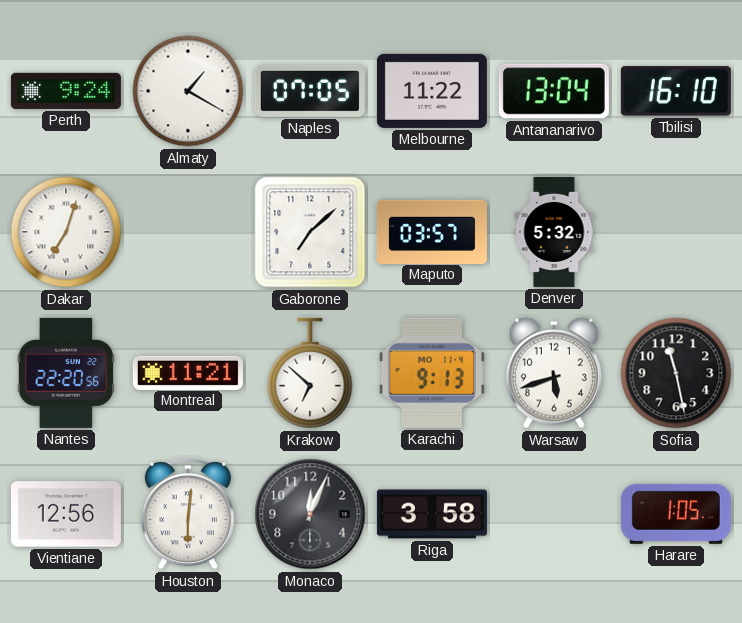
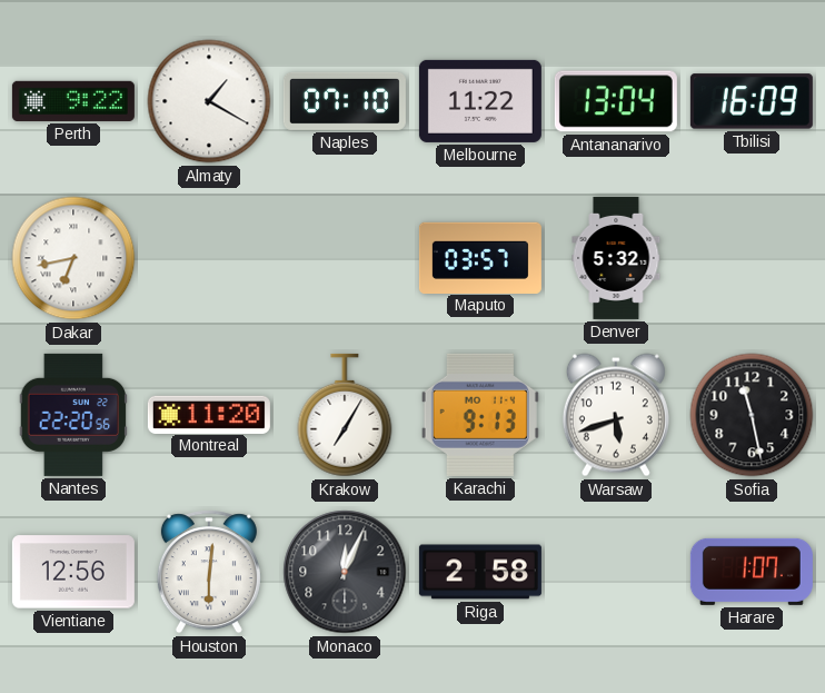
Perth: 9:24 -> 9:22 (73, 101)
Naples: 07:05 -> 07:10 (345, 101)
Tbilisi: 16:10 -> 16:09 (752, 101)
Dakar: 7:03 -> 6:43 (73, 258)
Gaborone: 7:08 -> none (310, 232)
Montreal: 11:21 -> 11:20 (209, 414)
Krakow: 6:52 -> 7:05 (345, 415)
Riga: 3:58 -> 2:58 (480, 572)
Harare: 1:05 -> 1:07 (752, 572)
